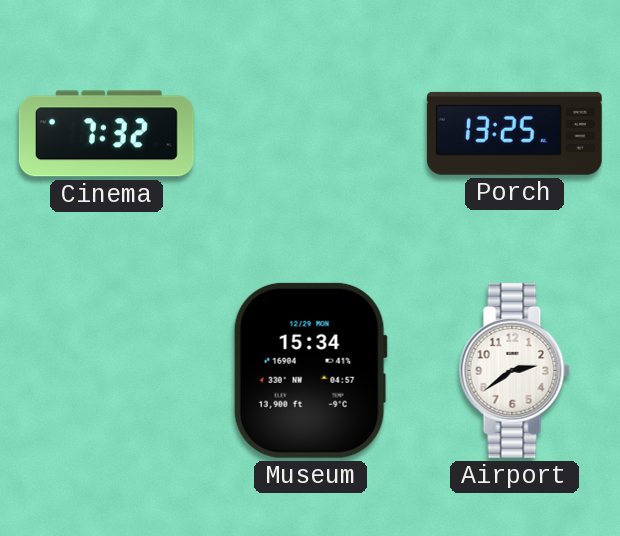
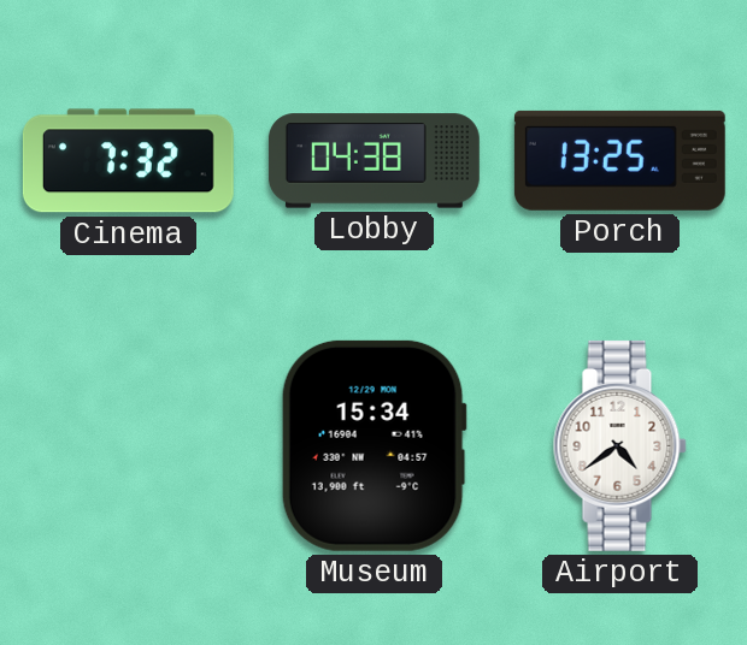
Lobby: none -> 04:38 (373, 161)
Airport: 2:39 -> 4:39 (619, 445)
